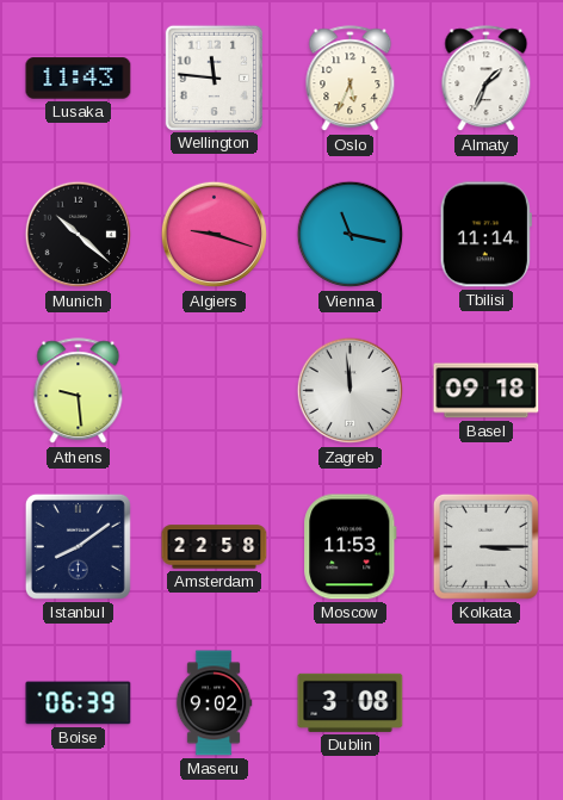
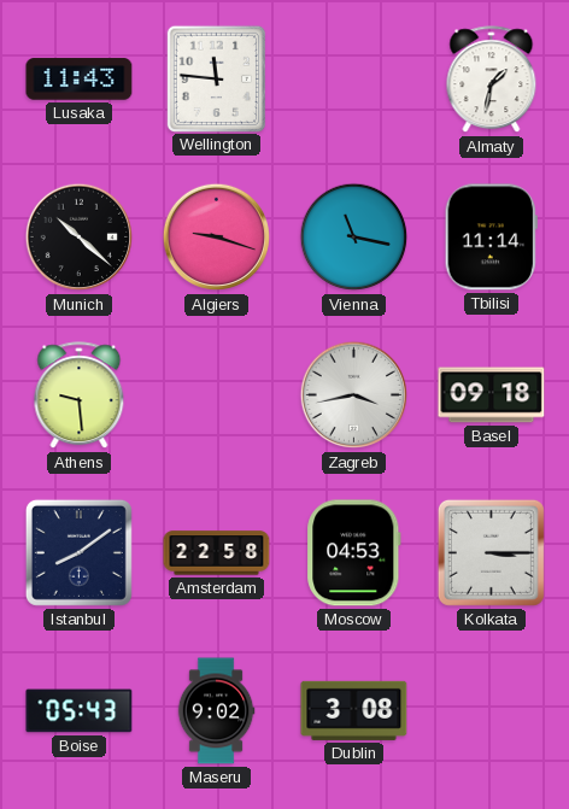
Oslo: 5:34 -> none (351, 79)
Almaty: 1:34 -> 1:32 (492, 80)
Zagreb: 11:59 -> 3:43 (354, 395)
Moscow: 11:53 -> 04:53 (354, 553)
Boise: 06:39 -> 05:43 (80, 711)
